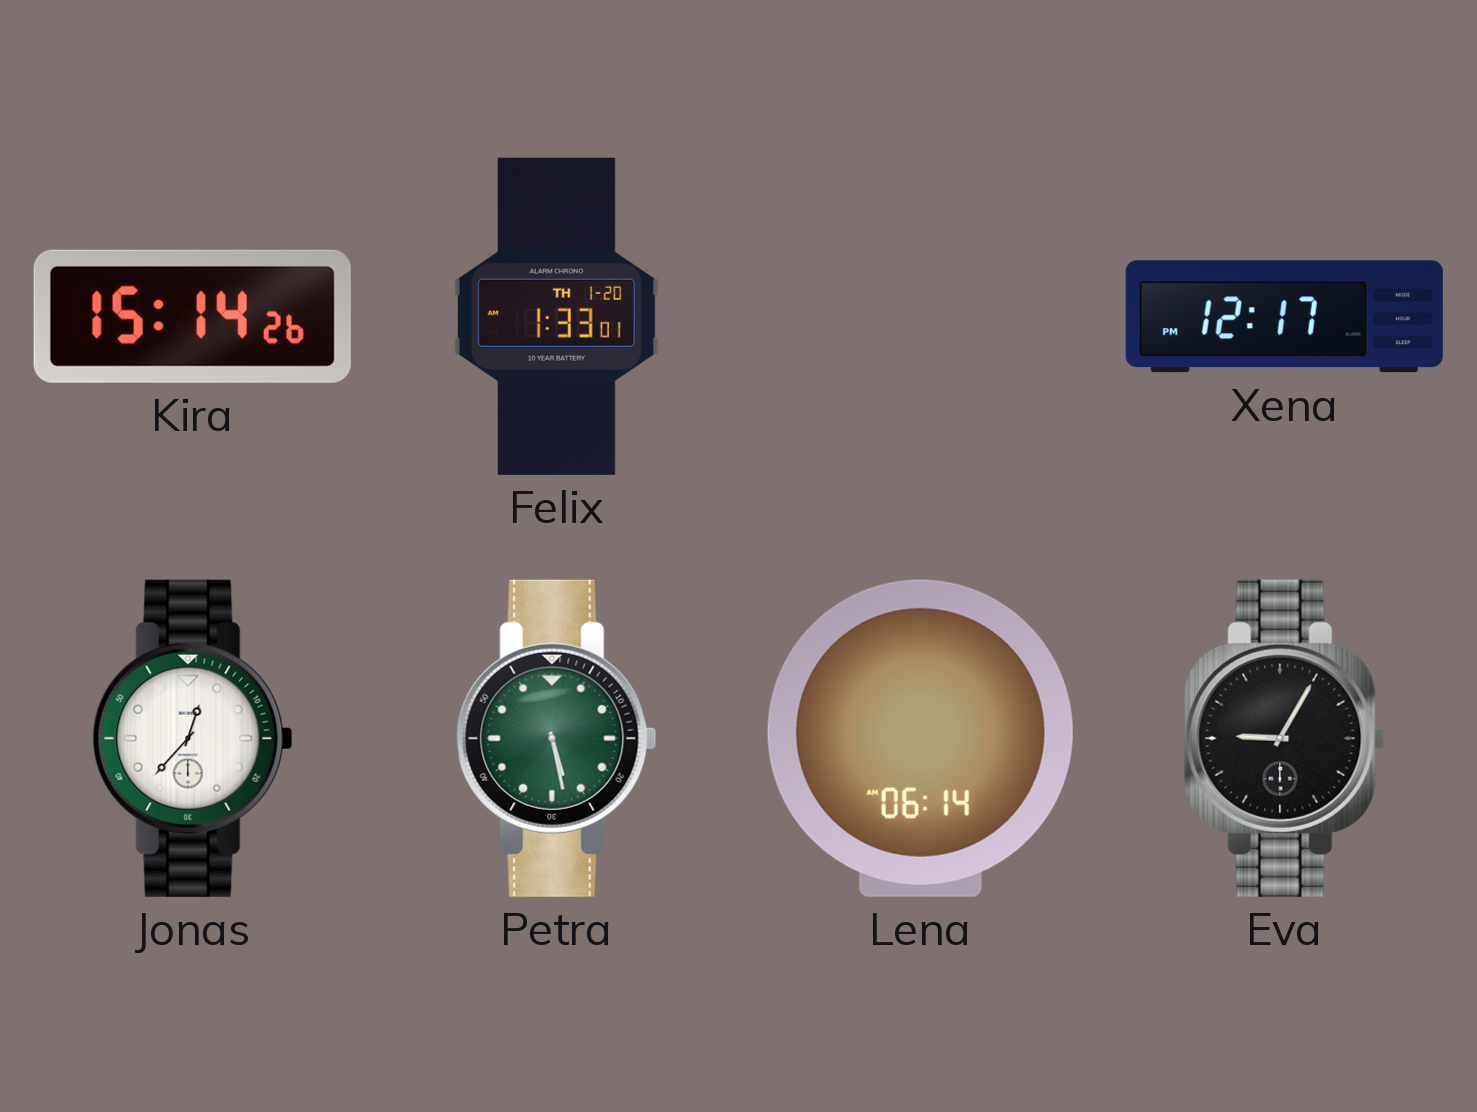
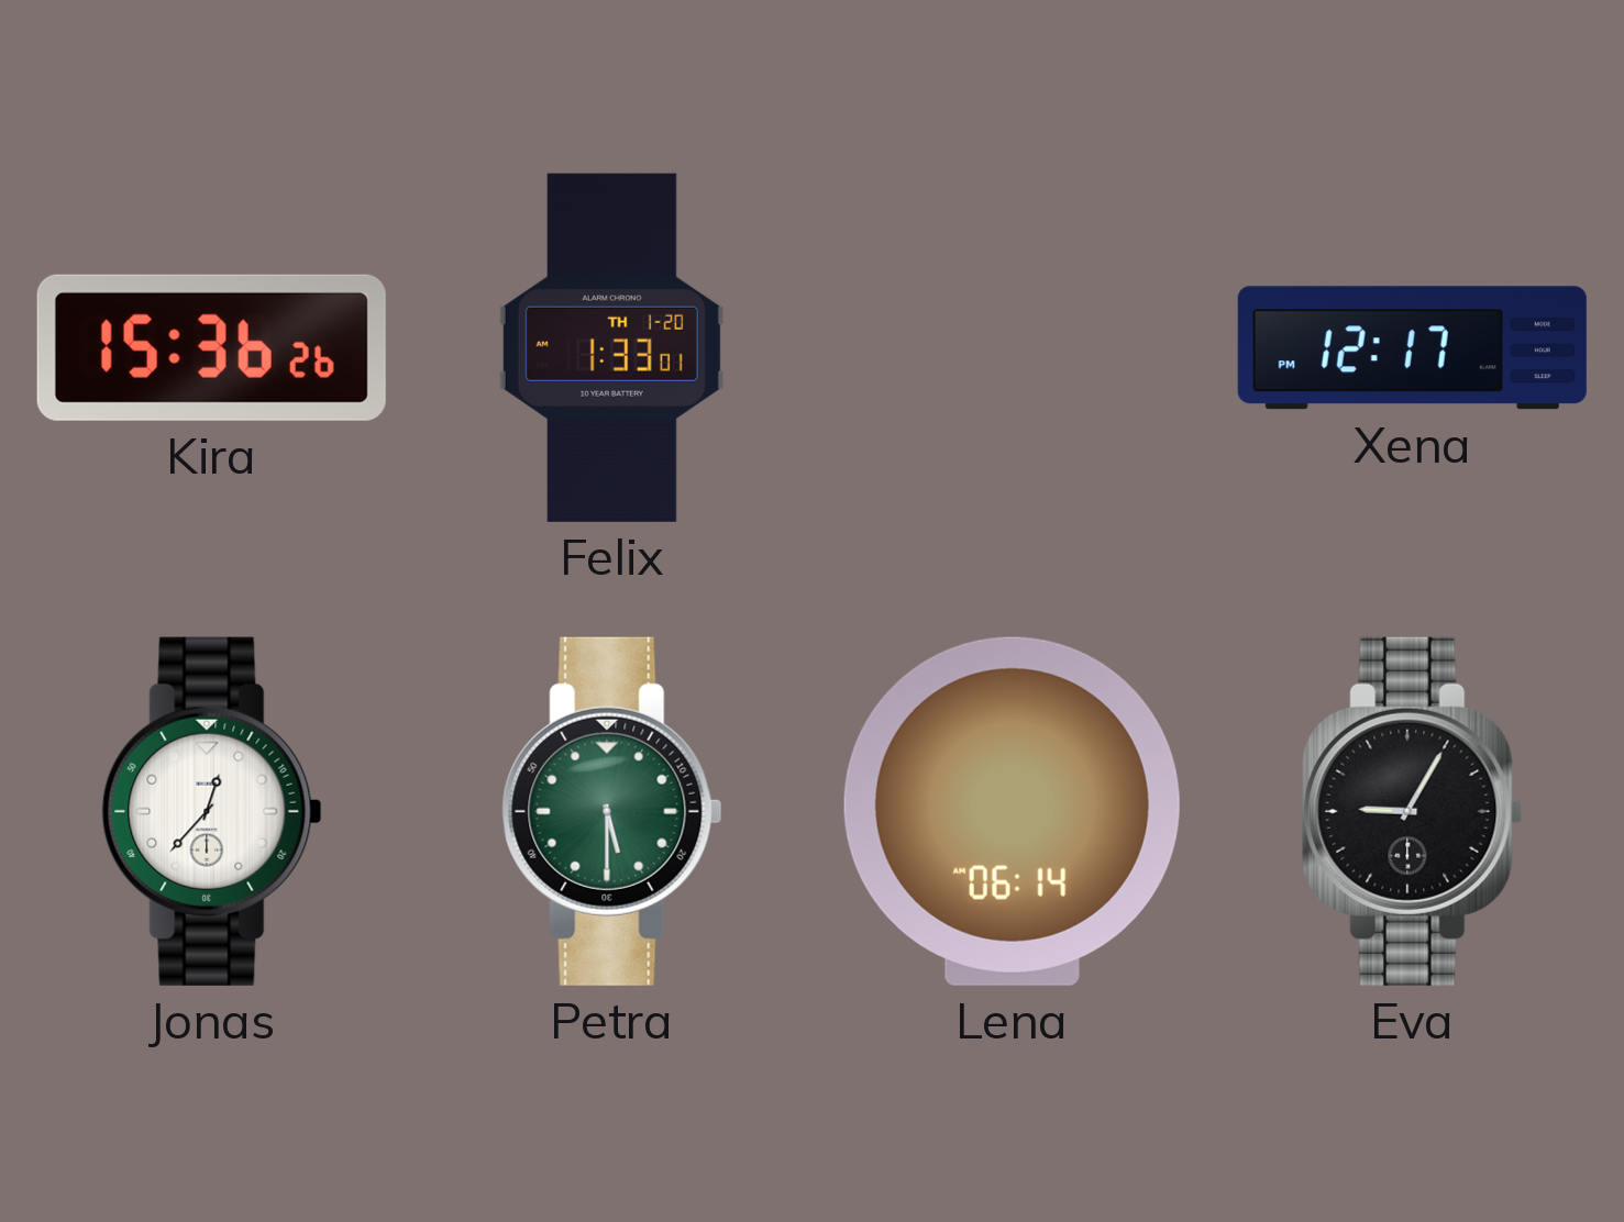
Kira: 15:14 -> 15:36 (211, 347)
Petra: 5:28 -> 5:30 (612, 811)
